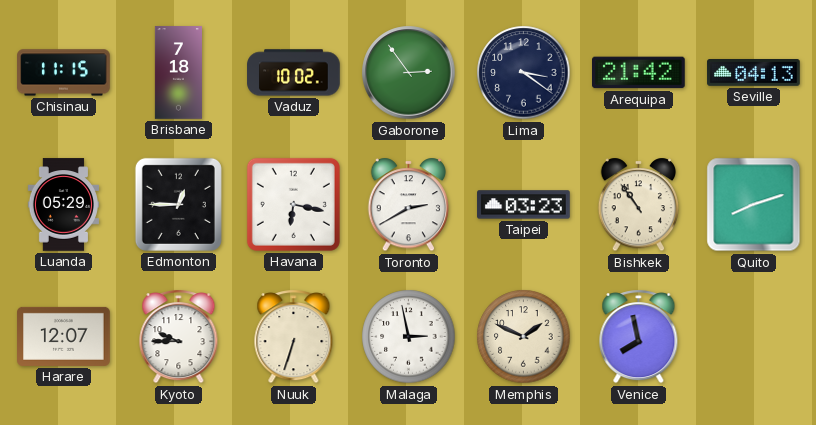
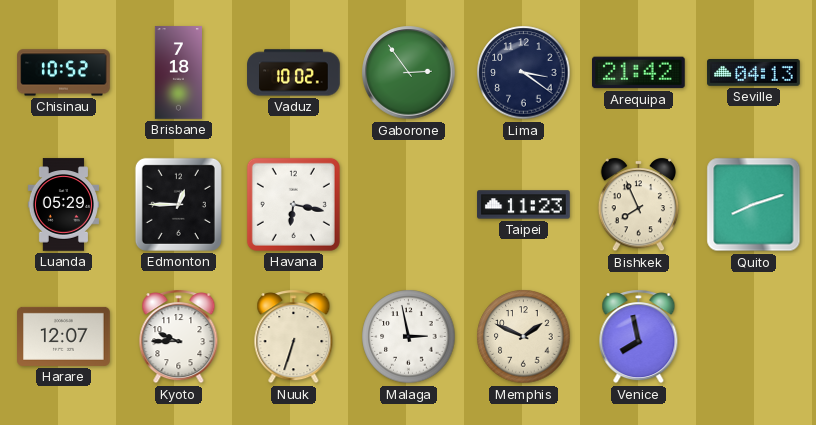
Chisinau: 11:15 -> 10:52 (64, 73)
Toronto: 2:40 -> none (409, 205)
Taipei: 03:23 -> 11:23 (524, 205)
Bishkek: 10:54 -> 7:56 (639, 205)
